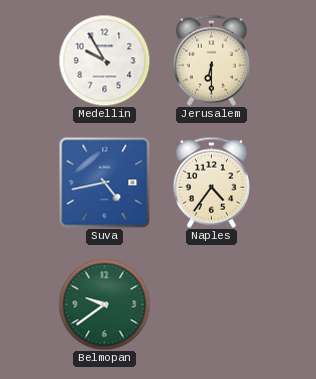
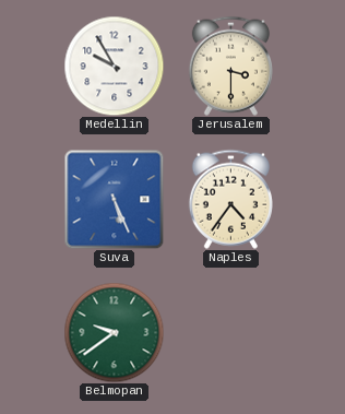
Jerusalem: 6:30 -> 3:30 (230, 66)
Suva: 4:43 -> 5:26 (114, 199)
